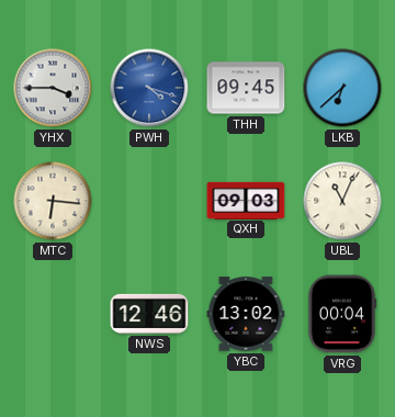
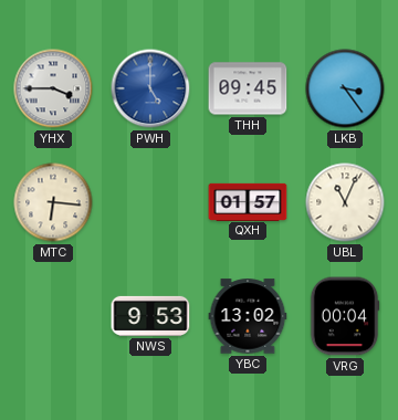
PWH: 4:18 -> 5:00 (150, 88)
LKB: 6:38 -> 3:24 (345, 88)
QXH: 09:03 -> 01:57 (248, 201)
NWS: 12:46 -> 9:53 (150, 316)
